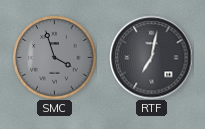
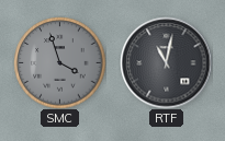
RTF: 7:02 -> 11:02 (166, 62)
